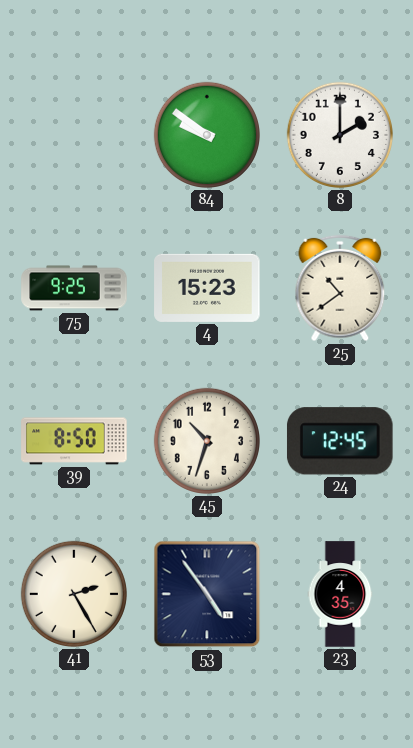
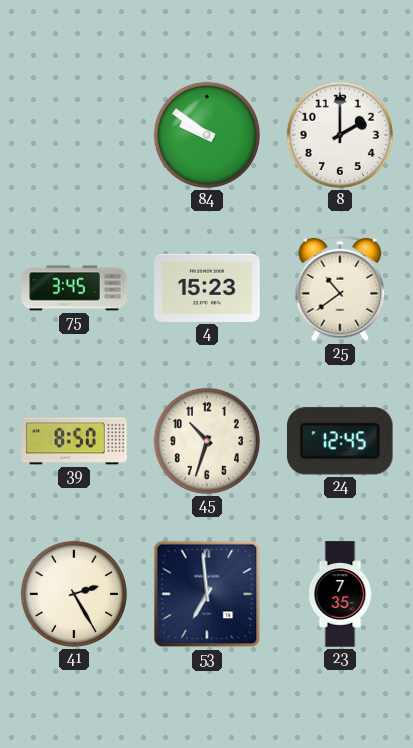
75: 9:25 -> 3:45 (74, 288)
53: 4:54 -> 6:59 (207, 594)
23: 4:35 -> 7:35 (340, 594)
